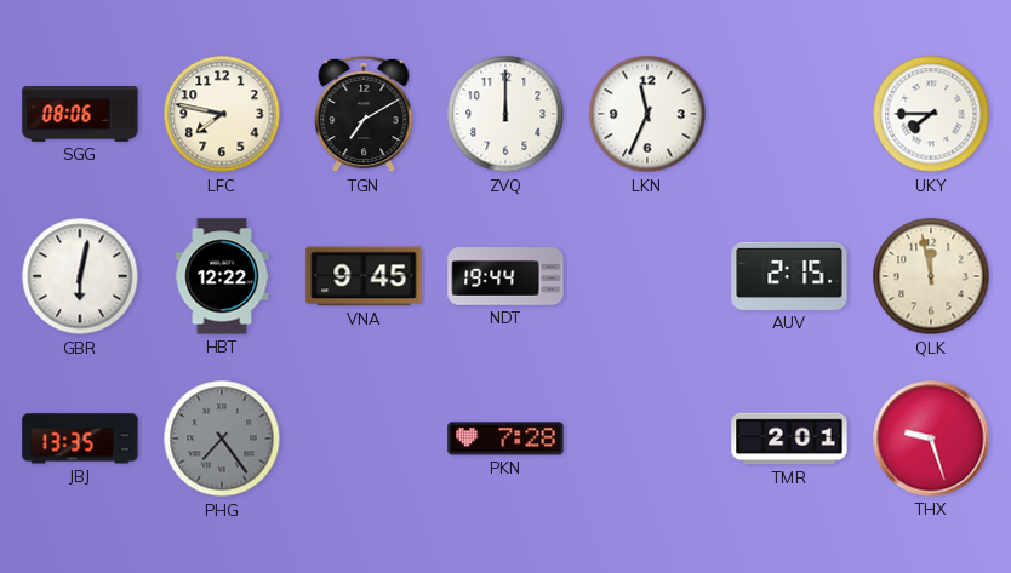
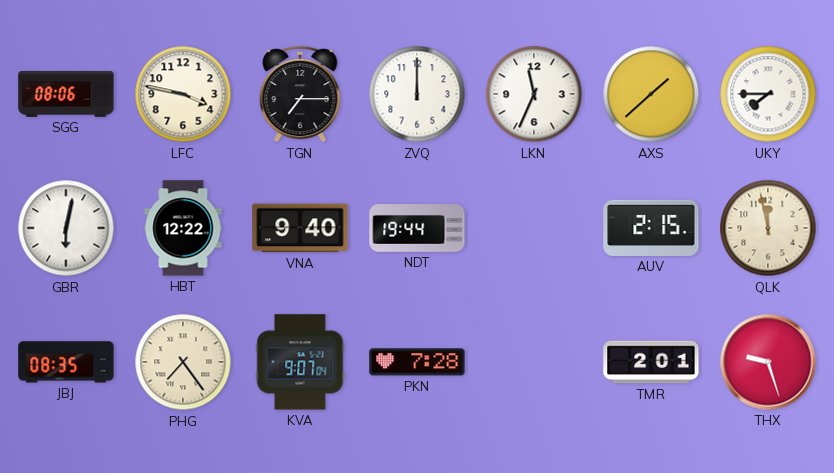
LFC: 7:47 -> 3:47 (183, 94)
TGN: 7:10 -> 7:15 (300, 94)
AXS: none -> 1:38 (651, 94)
VNA: 9:45 -> 9:40 (300, 228)
JBJ: 13:35 -> 08:35 (66, 362)
PHG dial: grey -> cream (183, 362)
KVA: none -> 9:07 (300, 362)
